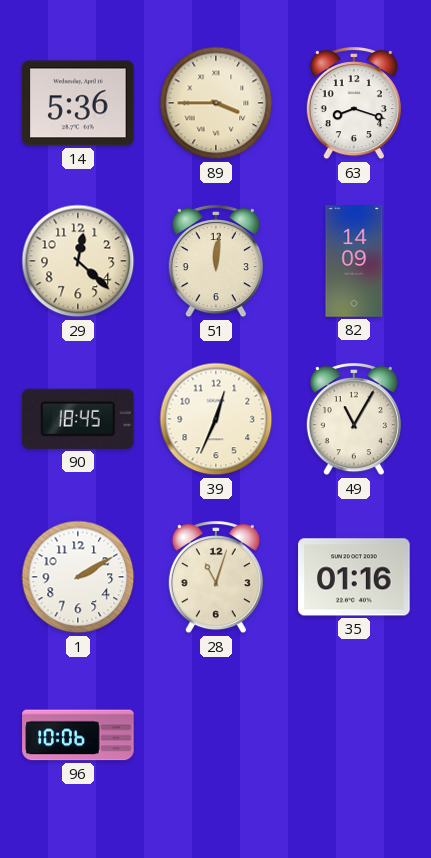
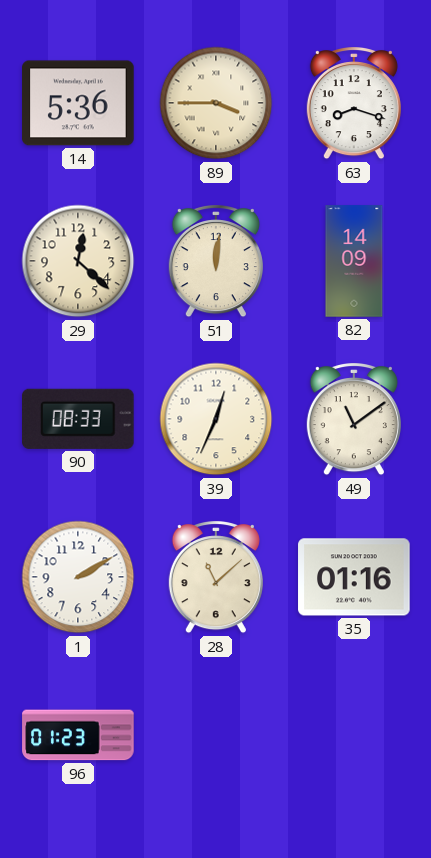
90: 18:45 -> 08:33 (79, 419)
49: 11:05 -> 11:09 (354, 420)
28: 11:03 -> 11:08 (216, 578)
96: 10:06 -> 01:23 (78, 735)
